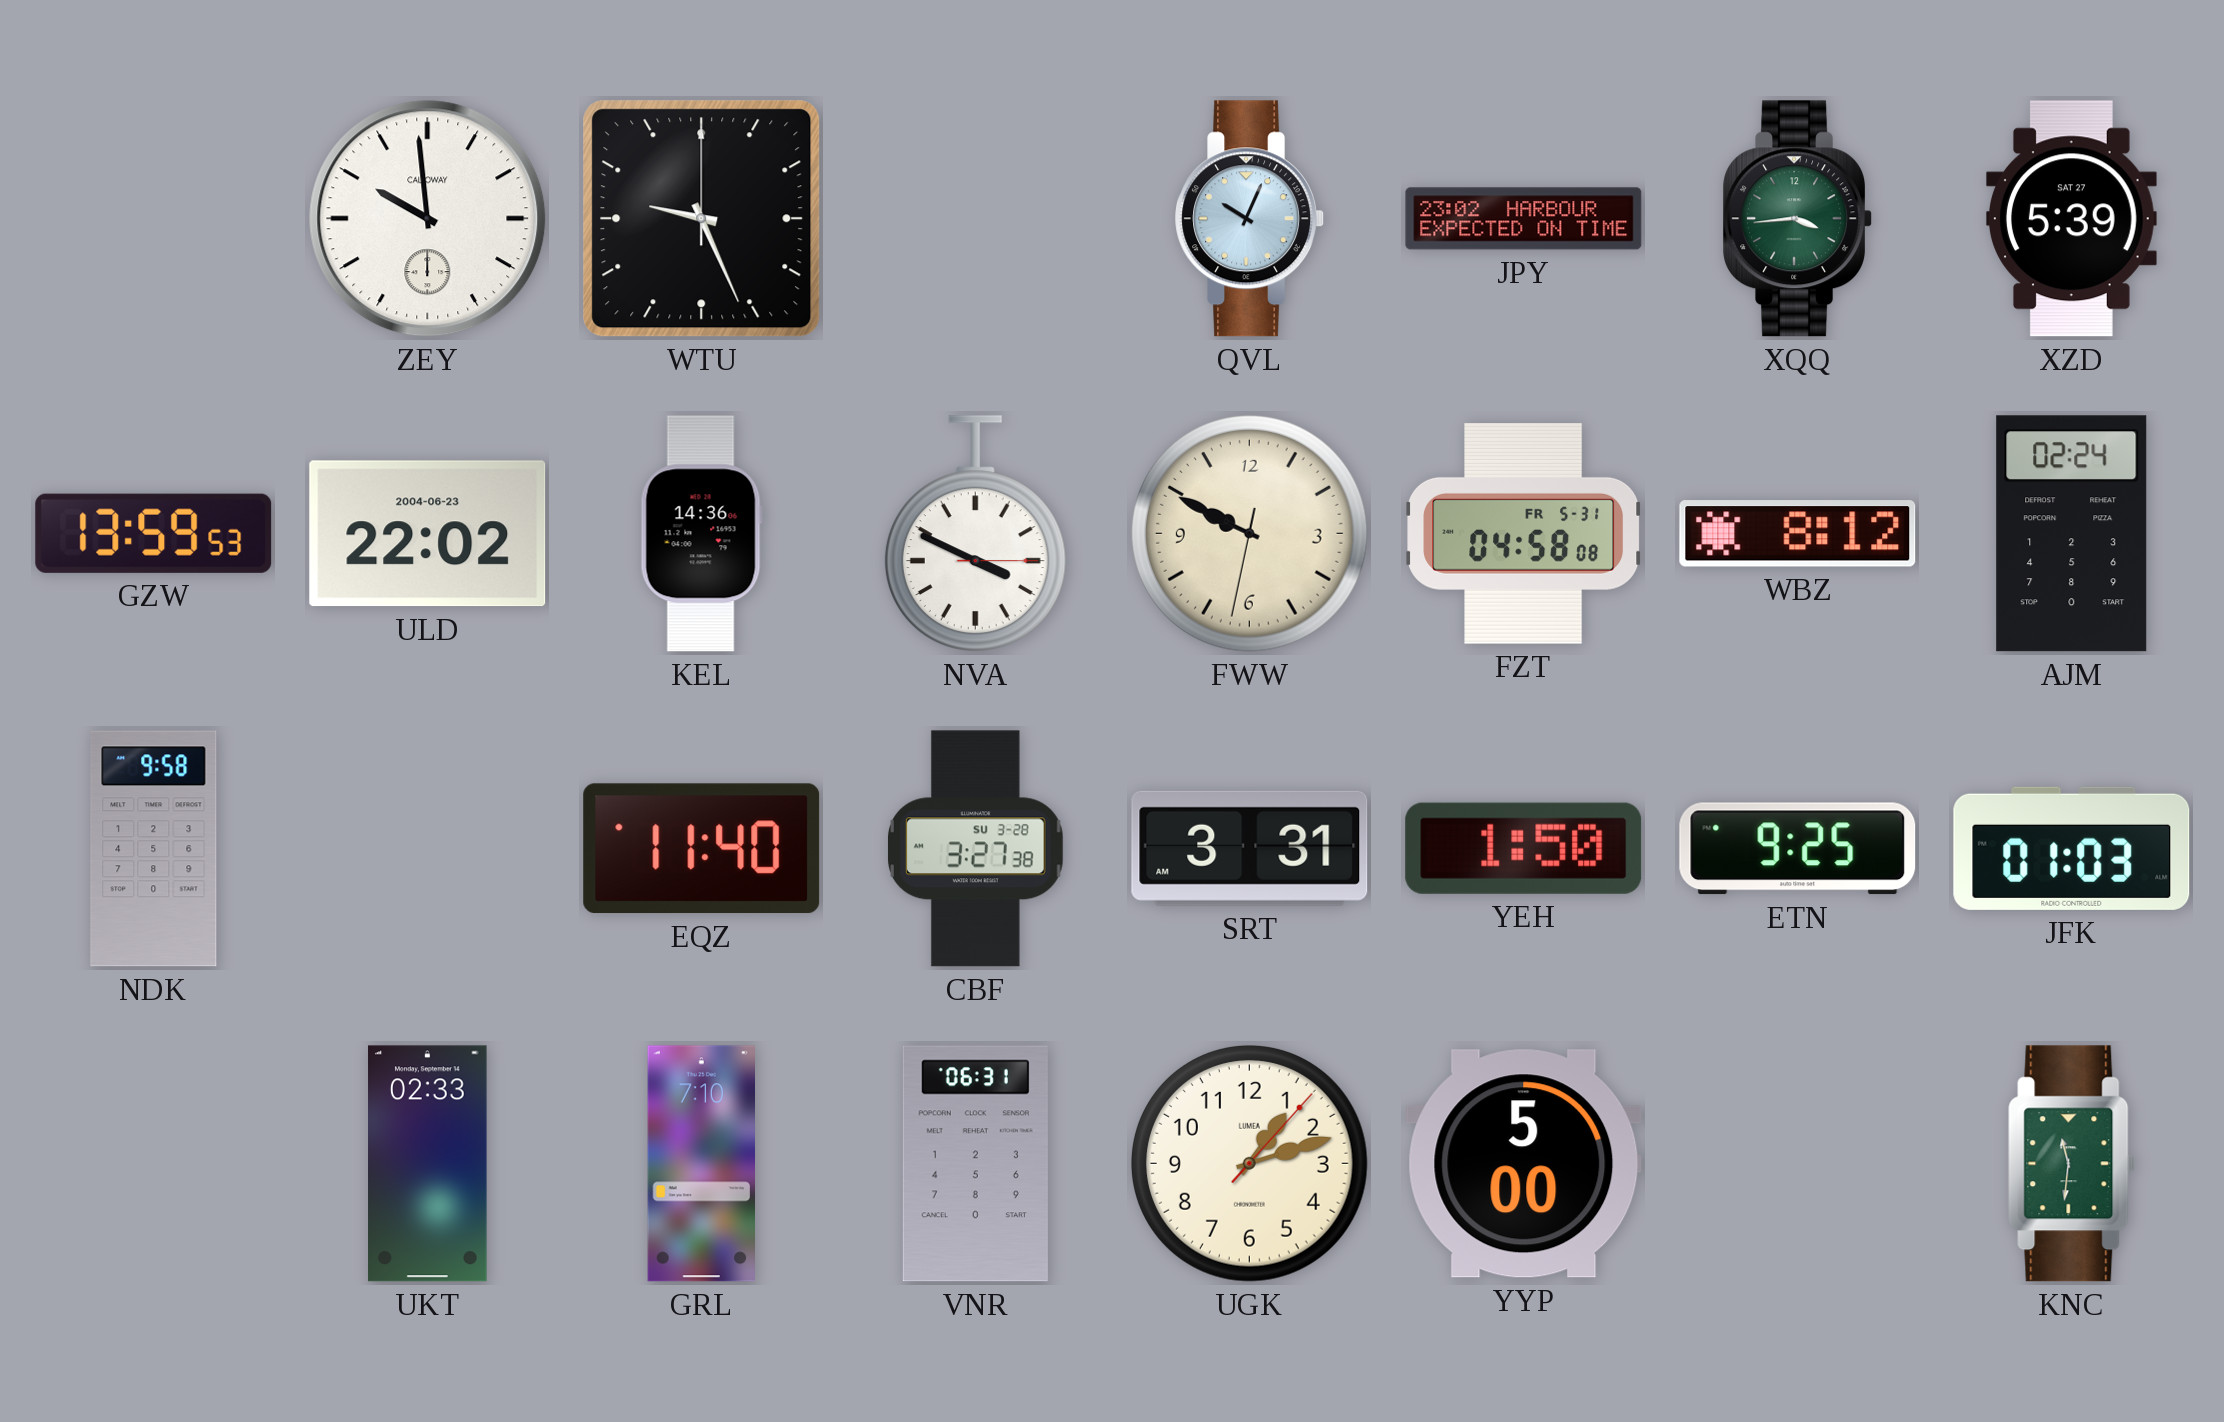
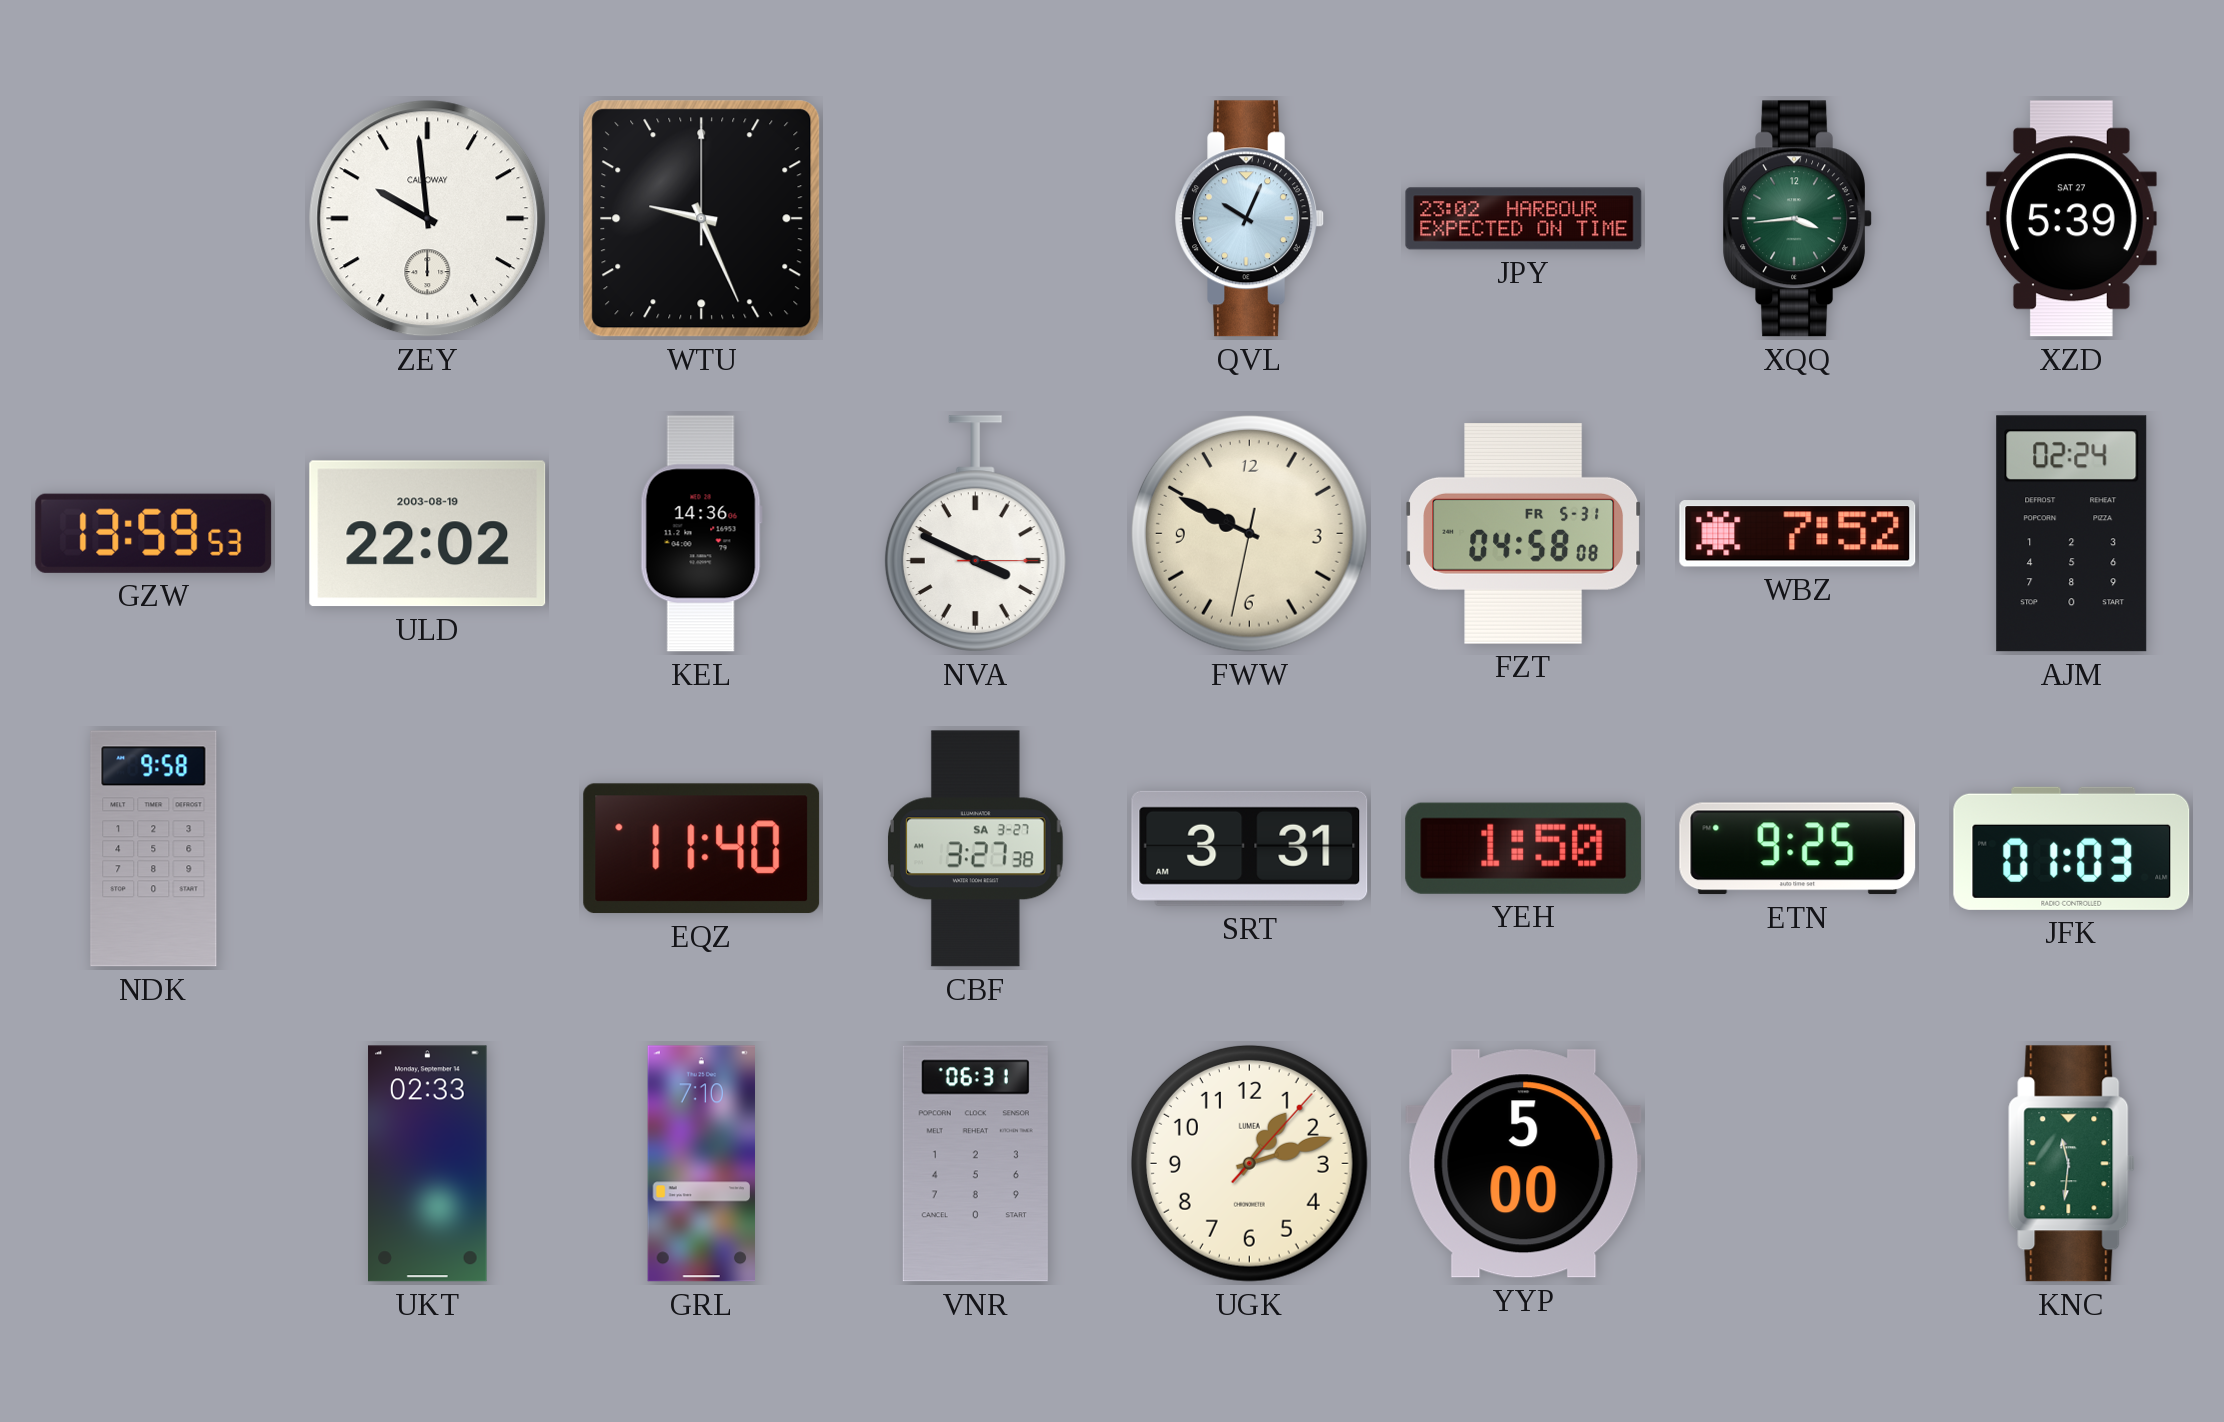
ULD date: 2004-06-23 -> 2003-08-19 (428, 534)
WBZ: 8:12 -> 7:52 (1798, 534)
CBF date: SU 3-28 -> SA 3-27 (976, 849)
